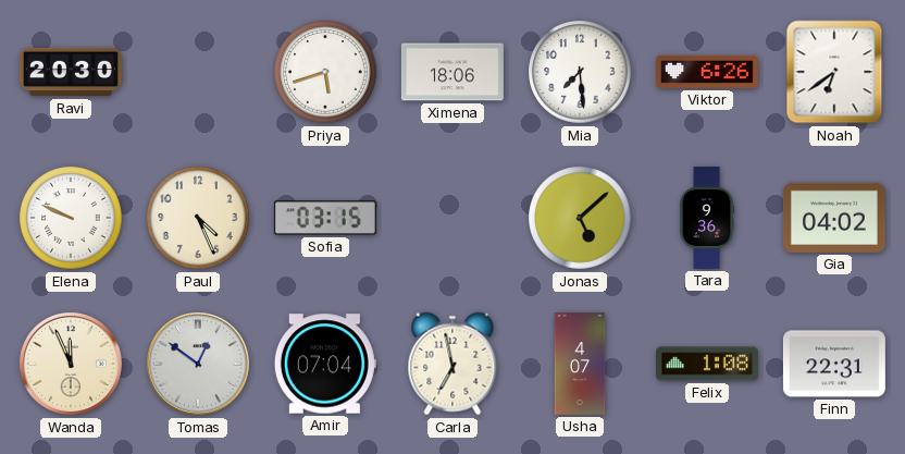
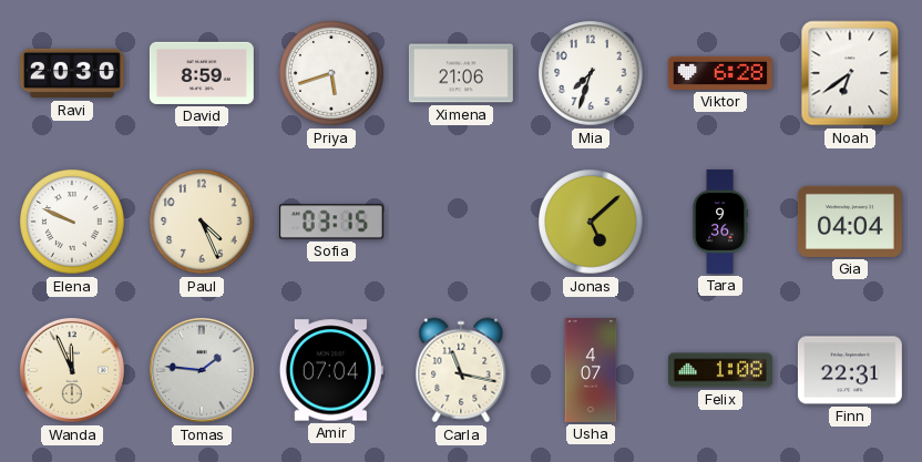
David: none -> 8:59 (202, 73)
Ximena: 18:06 -> 21:06 (461, 73)
Mia: 7:29 -> 7:33 (591, 73)
Viktor: 6:26 -> 6:28 (720, 73)
Gia: 04:02 -> 04:04 (850, 222)
Tomas: 12:51 -> 1:46 (202, 370)
Carla: 6:58 -> 11:17 (461, 370)
